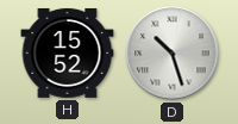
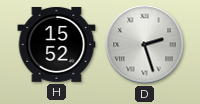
D: 10:27 -> 2:27 (145, 45)
